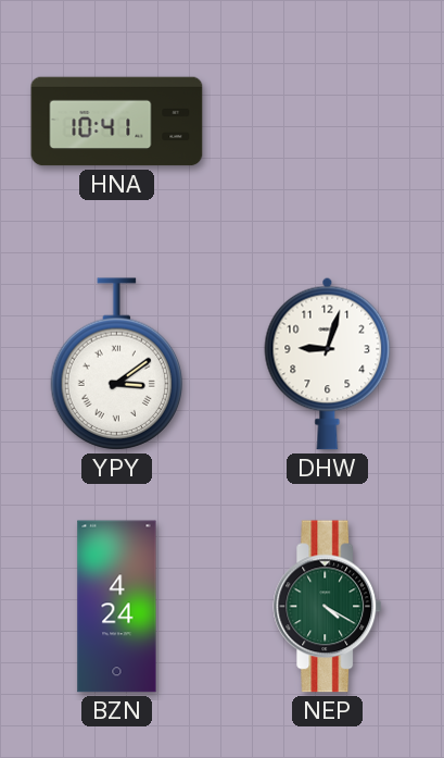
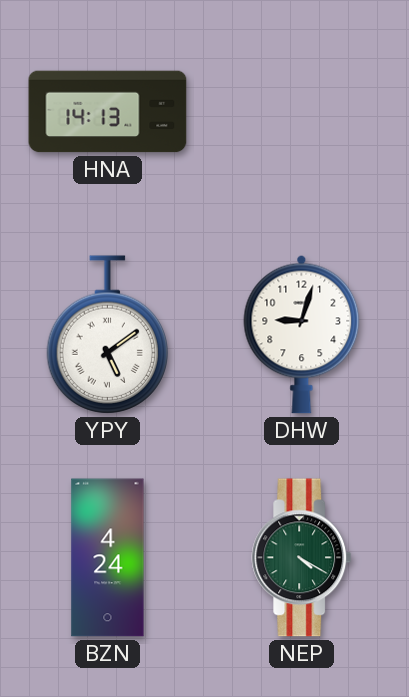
HNA: 10:41 -> 14:13 (108, 112)
YPY: 3:09 -> 5:09 (107, 335)
